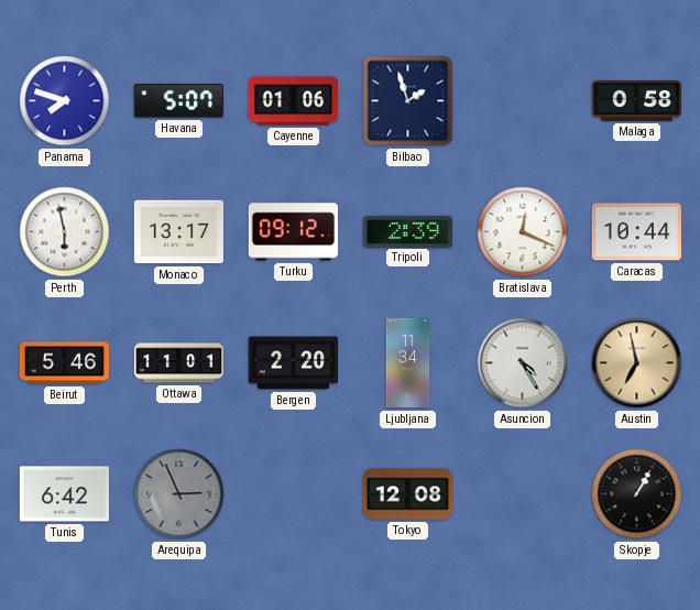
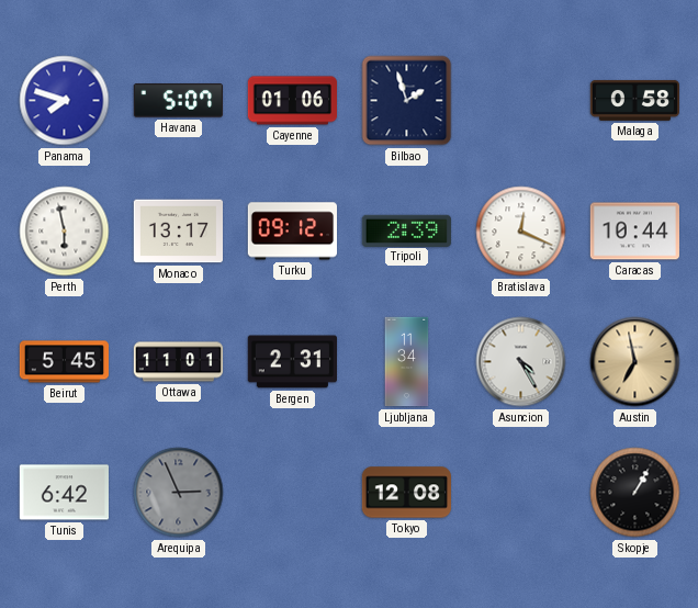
Beirut: 5:46 -> 5:45 (64, 362)
Bergen: 2:20 -> 2:31 (292, 362)
